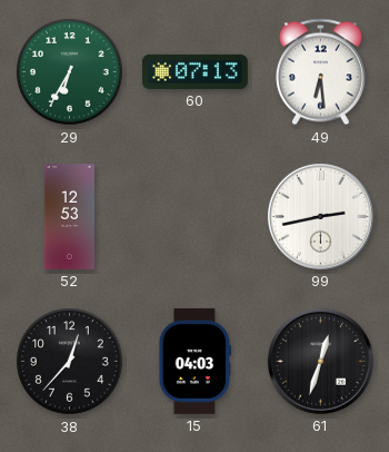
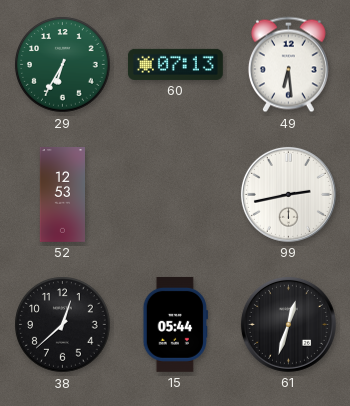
38: 12:37 -> 12:38 (63, 325)
15: 04:03 -> 05:44 (175, 324)
